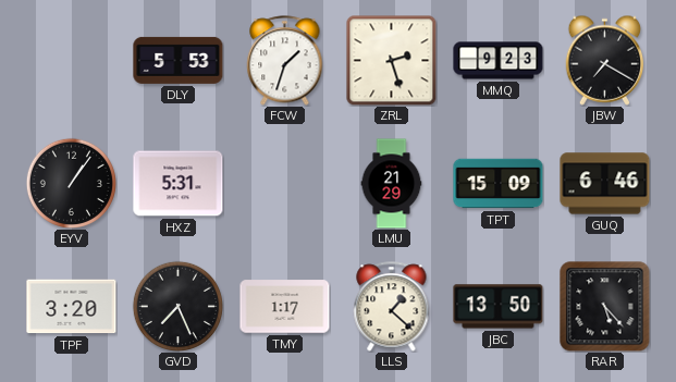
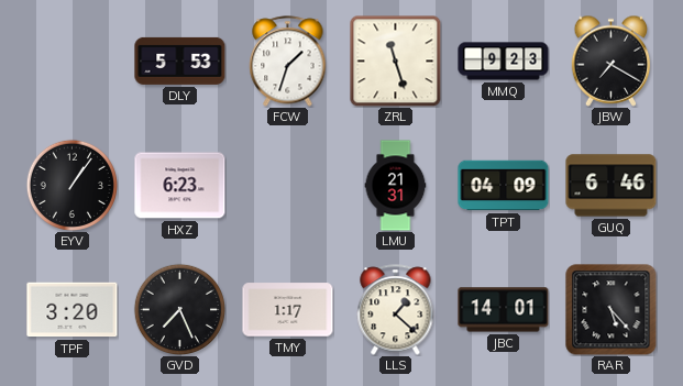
ZRL: 2:27 -> 11:27 (395, 60)
HXZ: 5:31 -> 6:23 (180, 186)
LMU: 21:29 -> 21:31 (396, 186)
TPT: 15:09 -> 04:09 (504, 186)
JBC: 13:50 -> 14:01 (504, 310)
